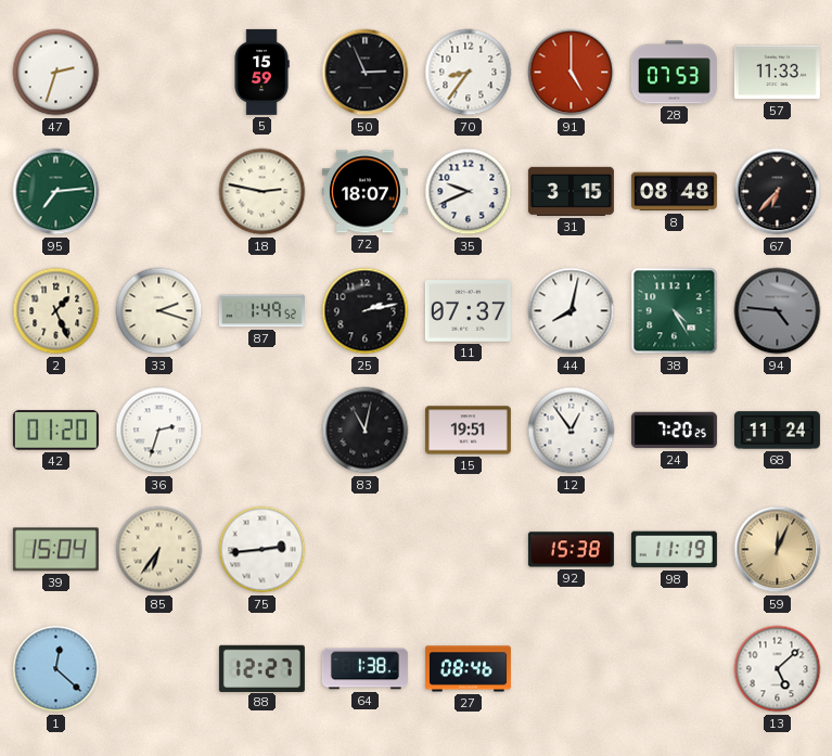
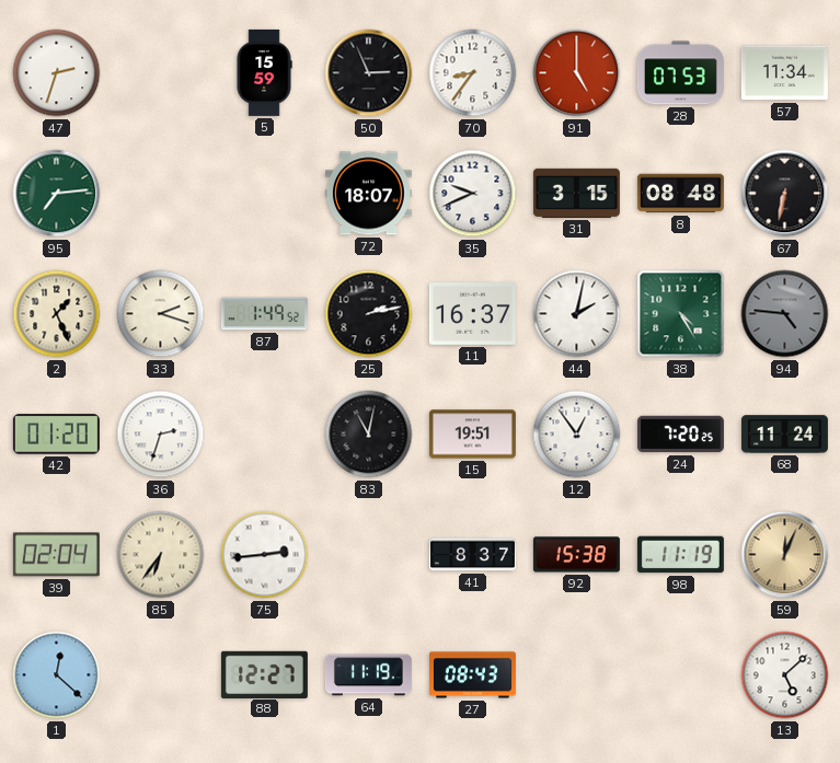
57: 11:33 -> 11:34 (784, 73)
18: 2:47 -> none (263, 192)
67: 6:37 -> 6:32 (785, 194)
11: 07:37 -> 16:37 (472, 314)
44: 8:02 -> 2:02 (577, 314)
39: 15:04 -> 02:04 (56, 555)
41: none -> 8:37 (472, 555)
64: 1:38 -> 11:19 (368, 675)
27: 08:46 -> 08:43 (472, 675)
